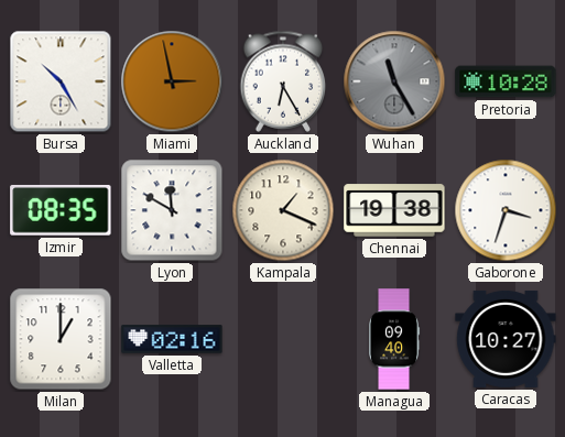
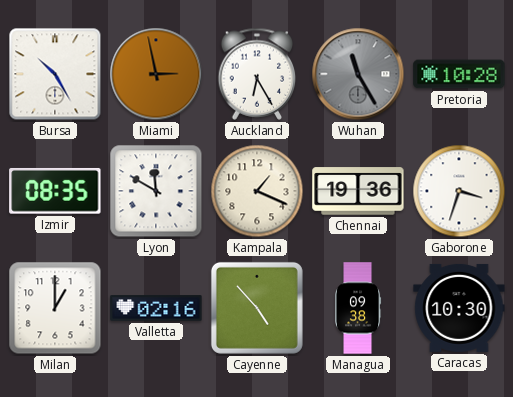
Chennai: 19:38 -> 19:36 (358, 191)
Cayenne: none -> 4:53 (257, 308)
Managua: 09:40 -> 09:38 (359, 308)
Caracas: 10:27 -> 10:30 (459, 308)
